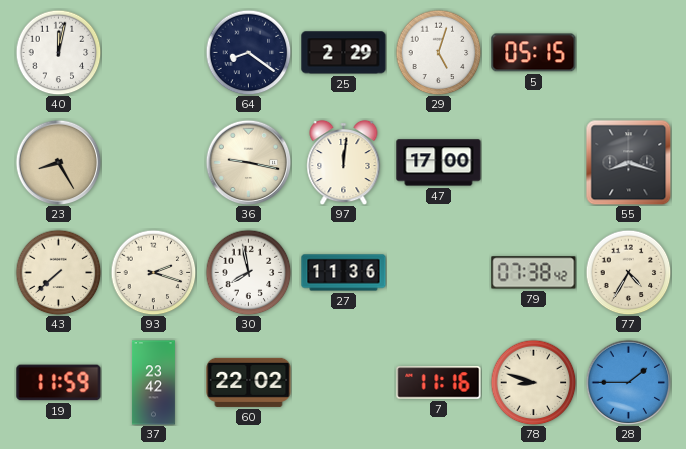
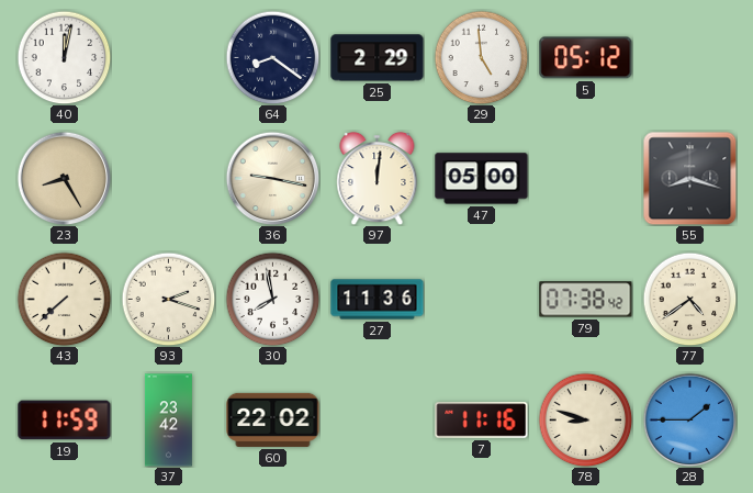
29: 5:03 -> 4:59 (481, 57)
5: 05:15 -> 05:12 (586, 58)
47: 17:00 -> 05:00 (482, 179)
77: 4:35 -> 4:39 (689, 299)
